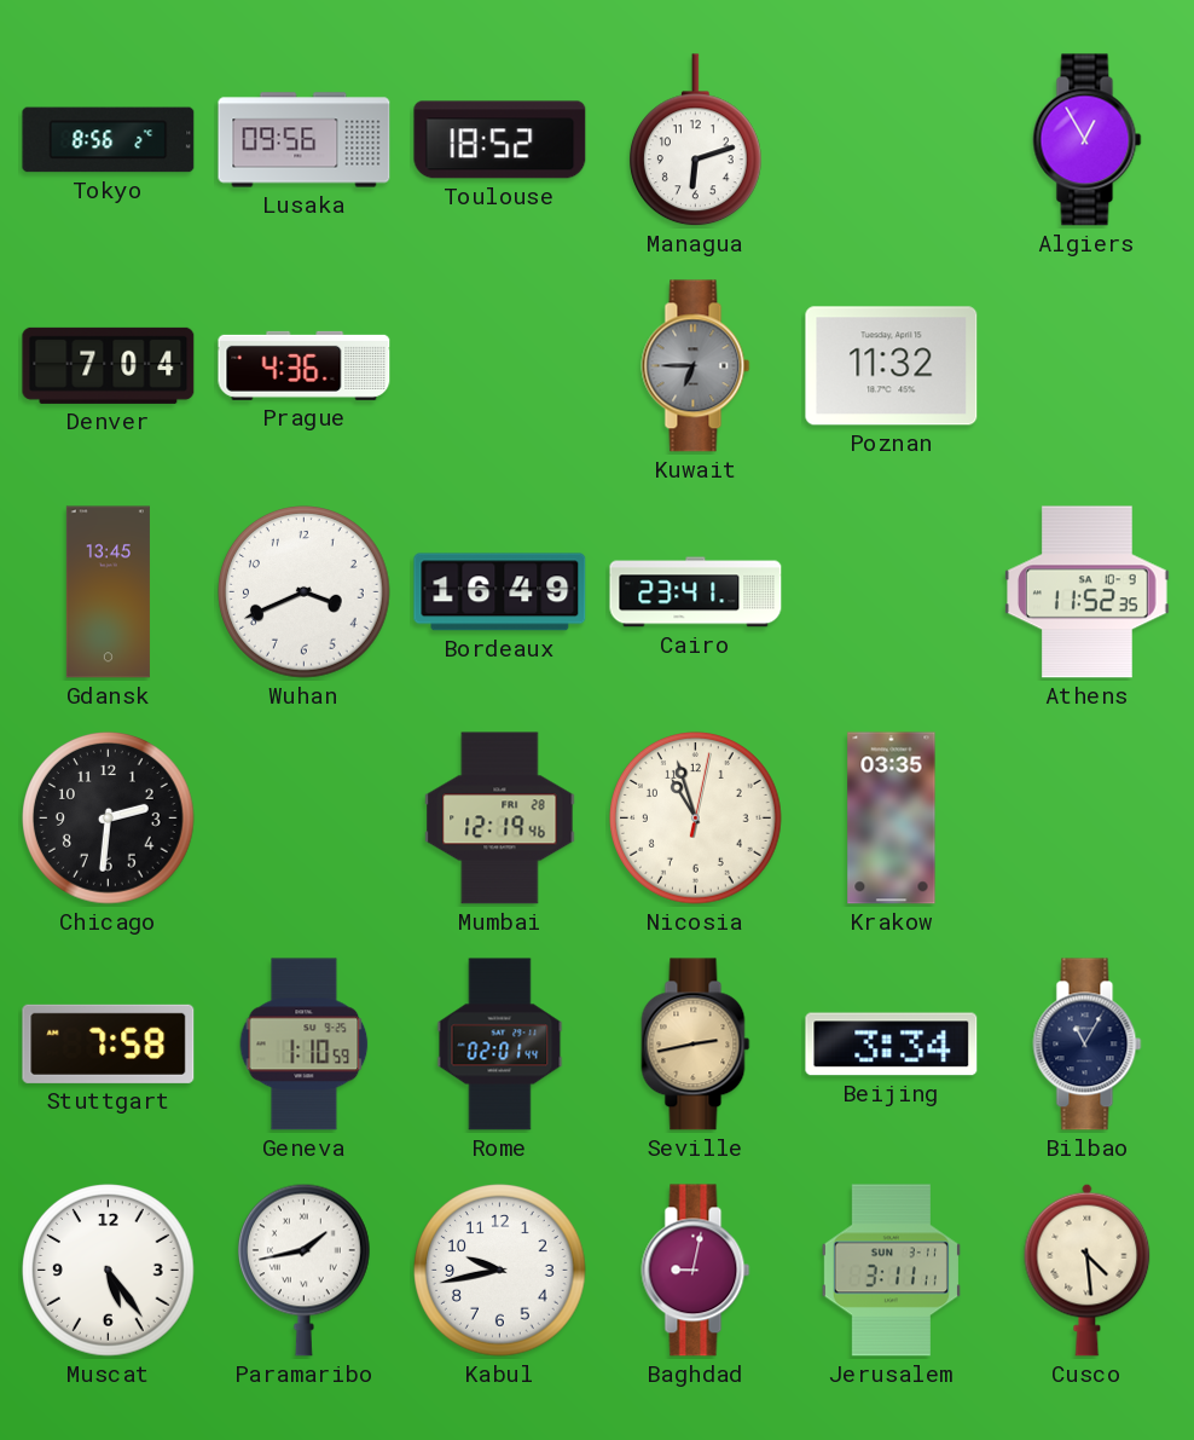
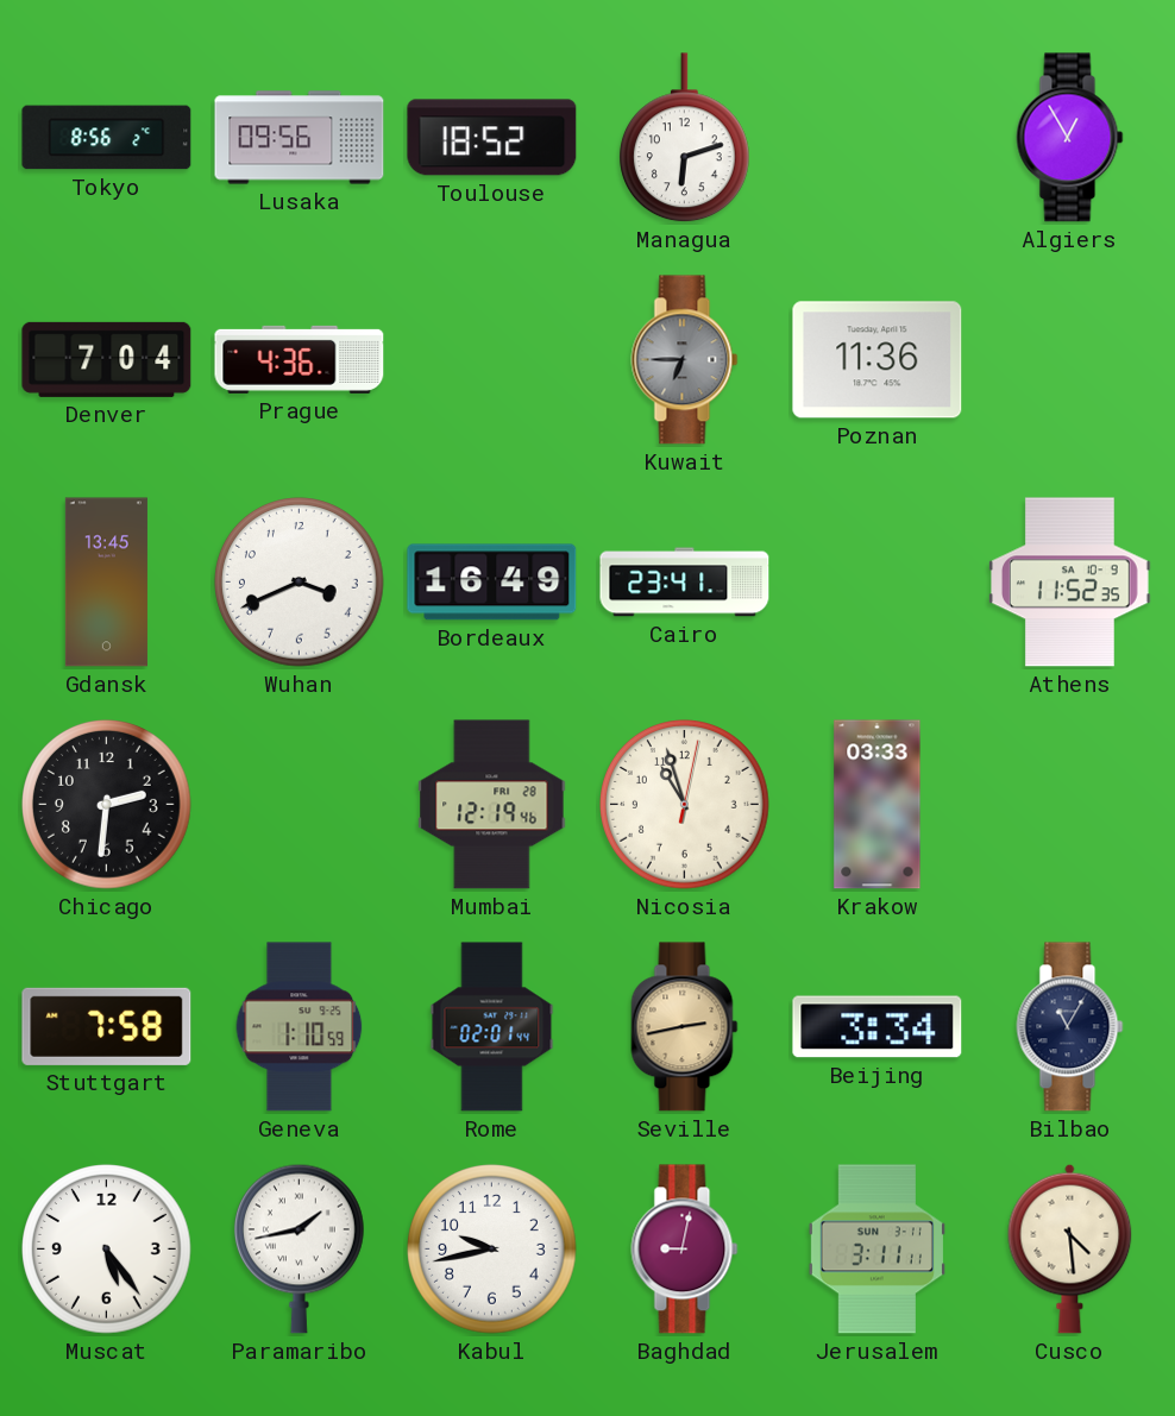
Poznan: 11:32 -> 11:36 (878, 360)
Krakow: 03:35 -> 03:33 (878, 805)
